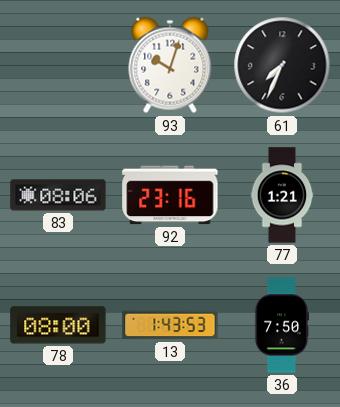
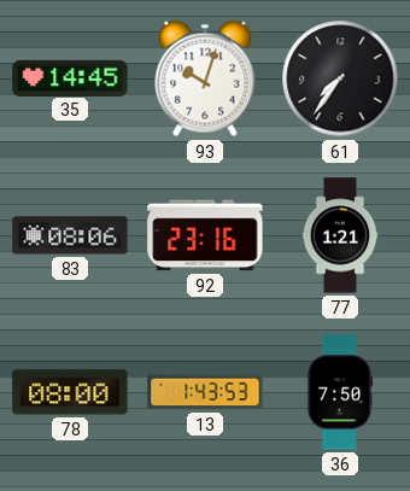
35: none -> 14:45 (70, 77)
61: 7:34 -> 7:36 (340, 78)
